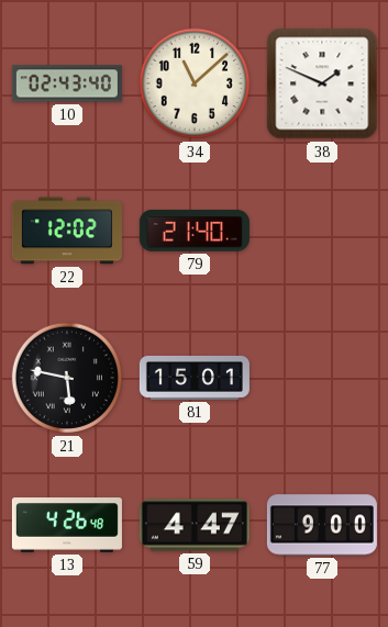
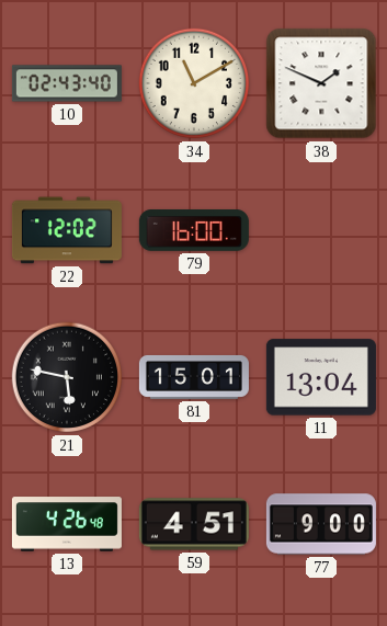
34: 11:08 -> 11:10 (194, 83)
79: 21:40 -> 16:00 (194, 230)
11: none -> 13:04 (321, 377)
59: 4:47 -> 4:51 (194, 524)
